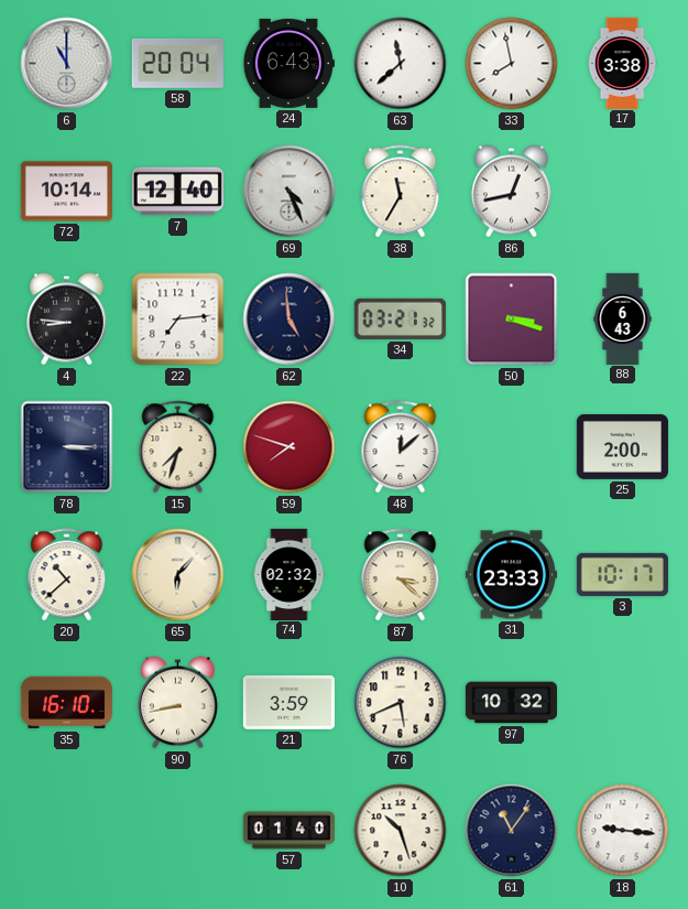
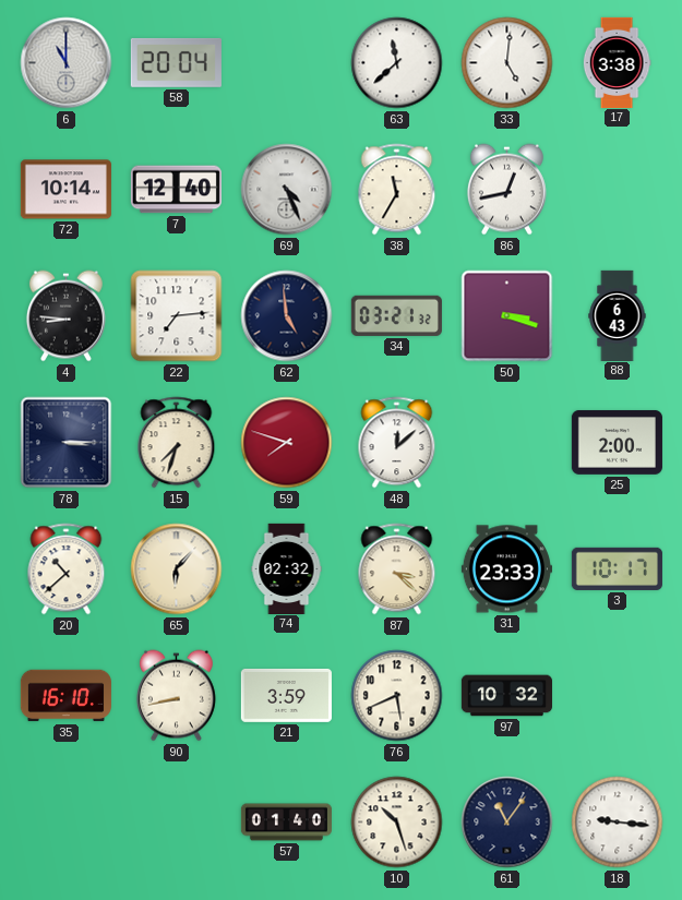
24: 6:43 -> none (288, 63)
33: 7:58 -> 5:01 (507, 63)
